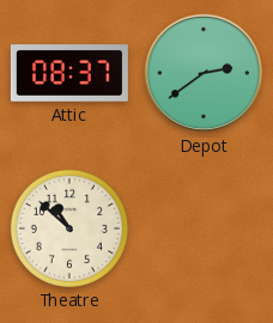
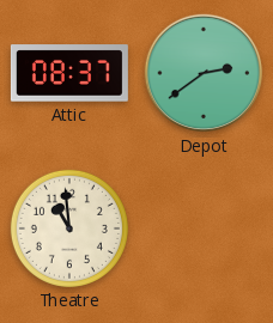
Theatre: 10:52 -> 10:59 (69, 228)
